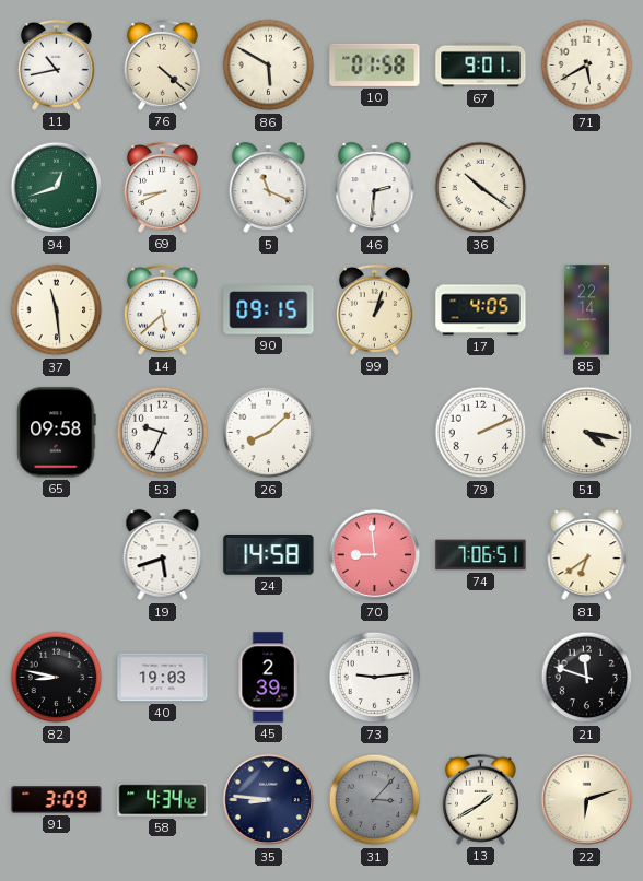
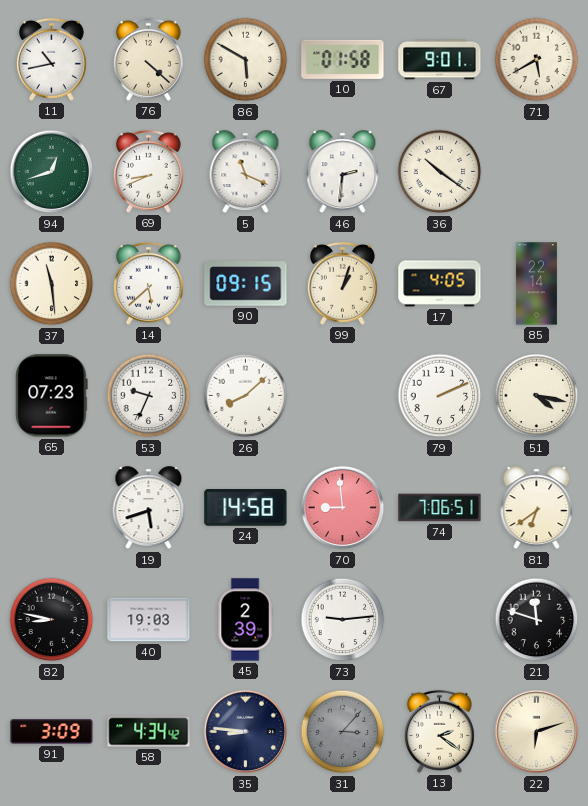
65: 09:58 -> 07:23 (52, 396)
13: 1:40 -> 2:21 (439, 731)
